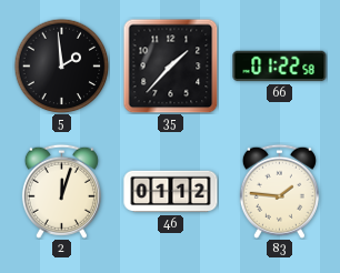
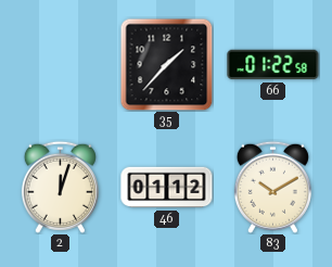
5: 1:59 -> none (61, 65)
83: 1:46 -> 10:10 (272, 187)
